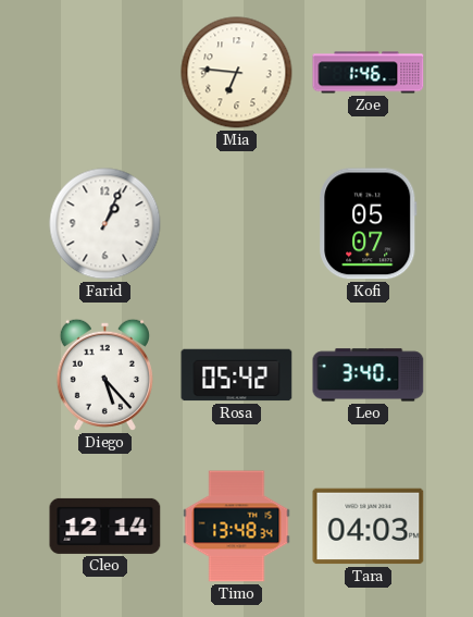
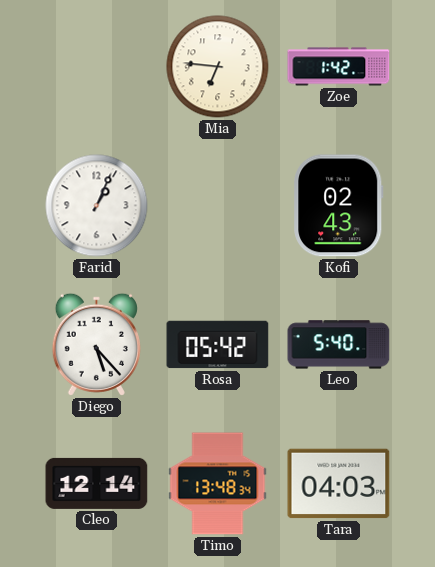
Zoe: 1:46 -> 1:42 (339, 67)
Kofi: 05:07 -> 02:43 (339, 206)
Leo: 3:40 -> 5:40 (339, 345)
